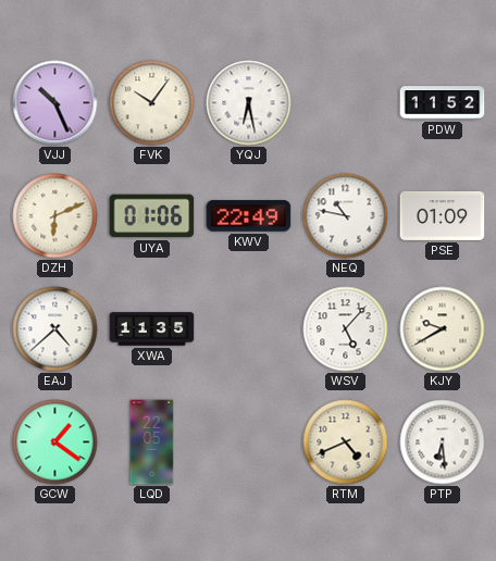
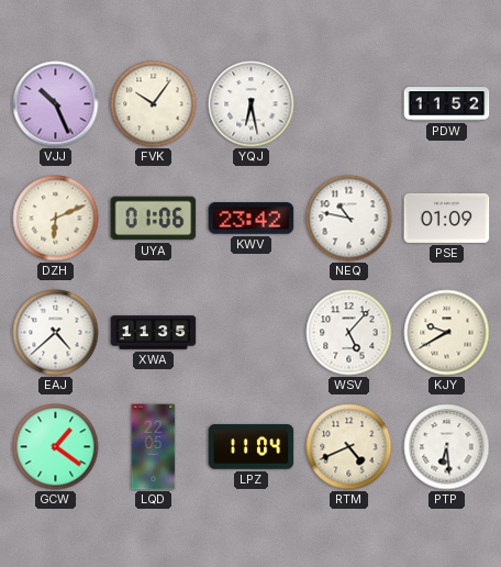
KWV: 22:49 -> 23:42 (252, 219)
LPZ: none -> 11:04 (252, 447)
